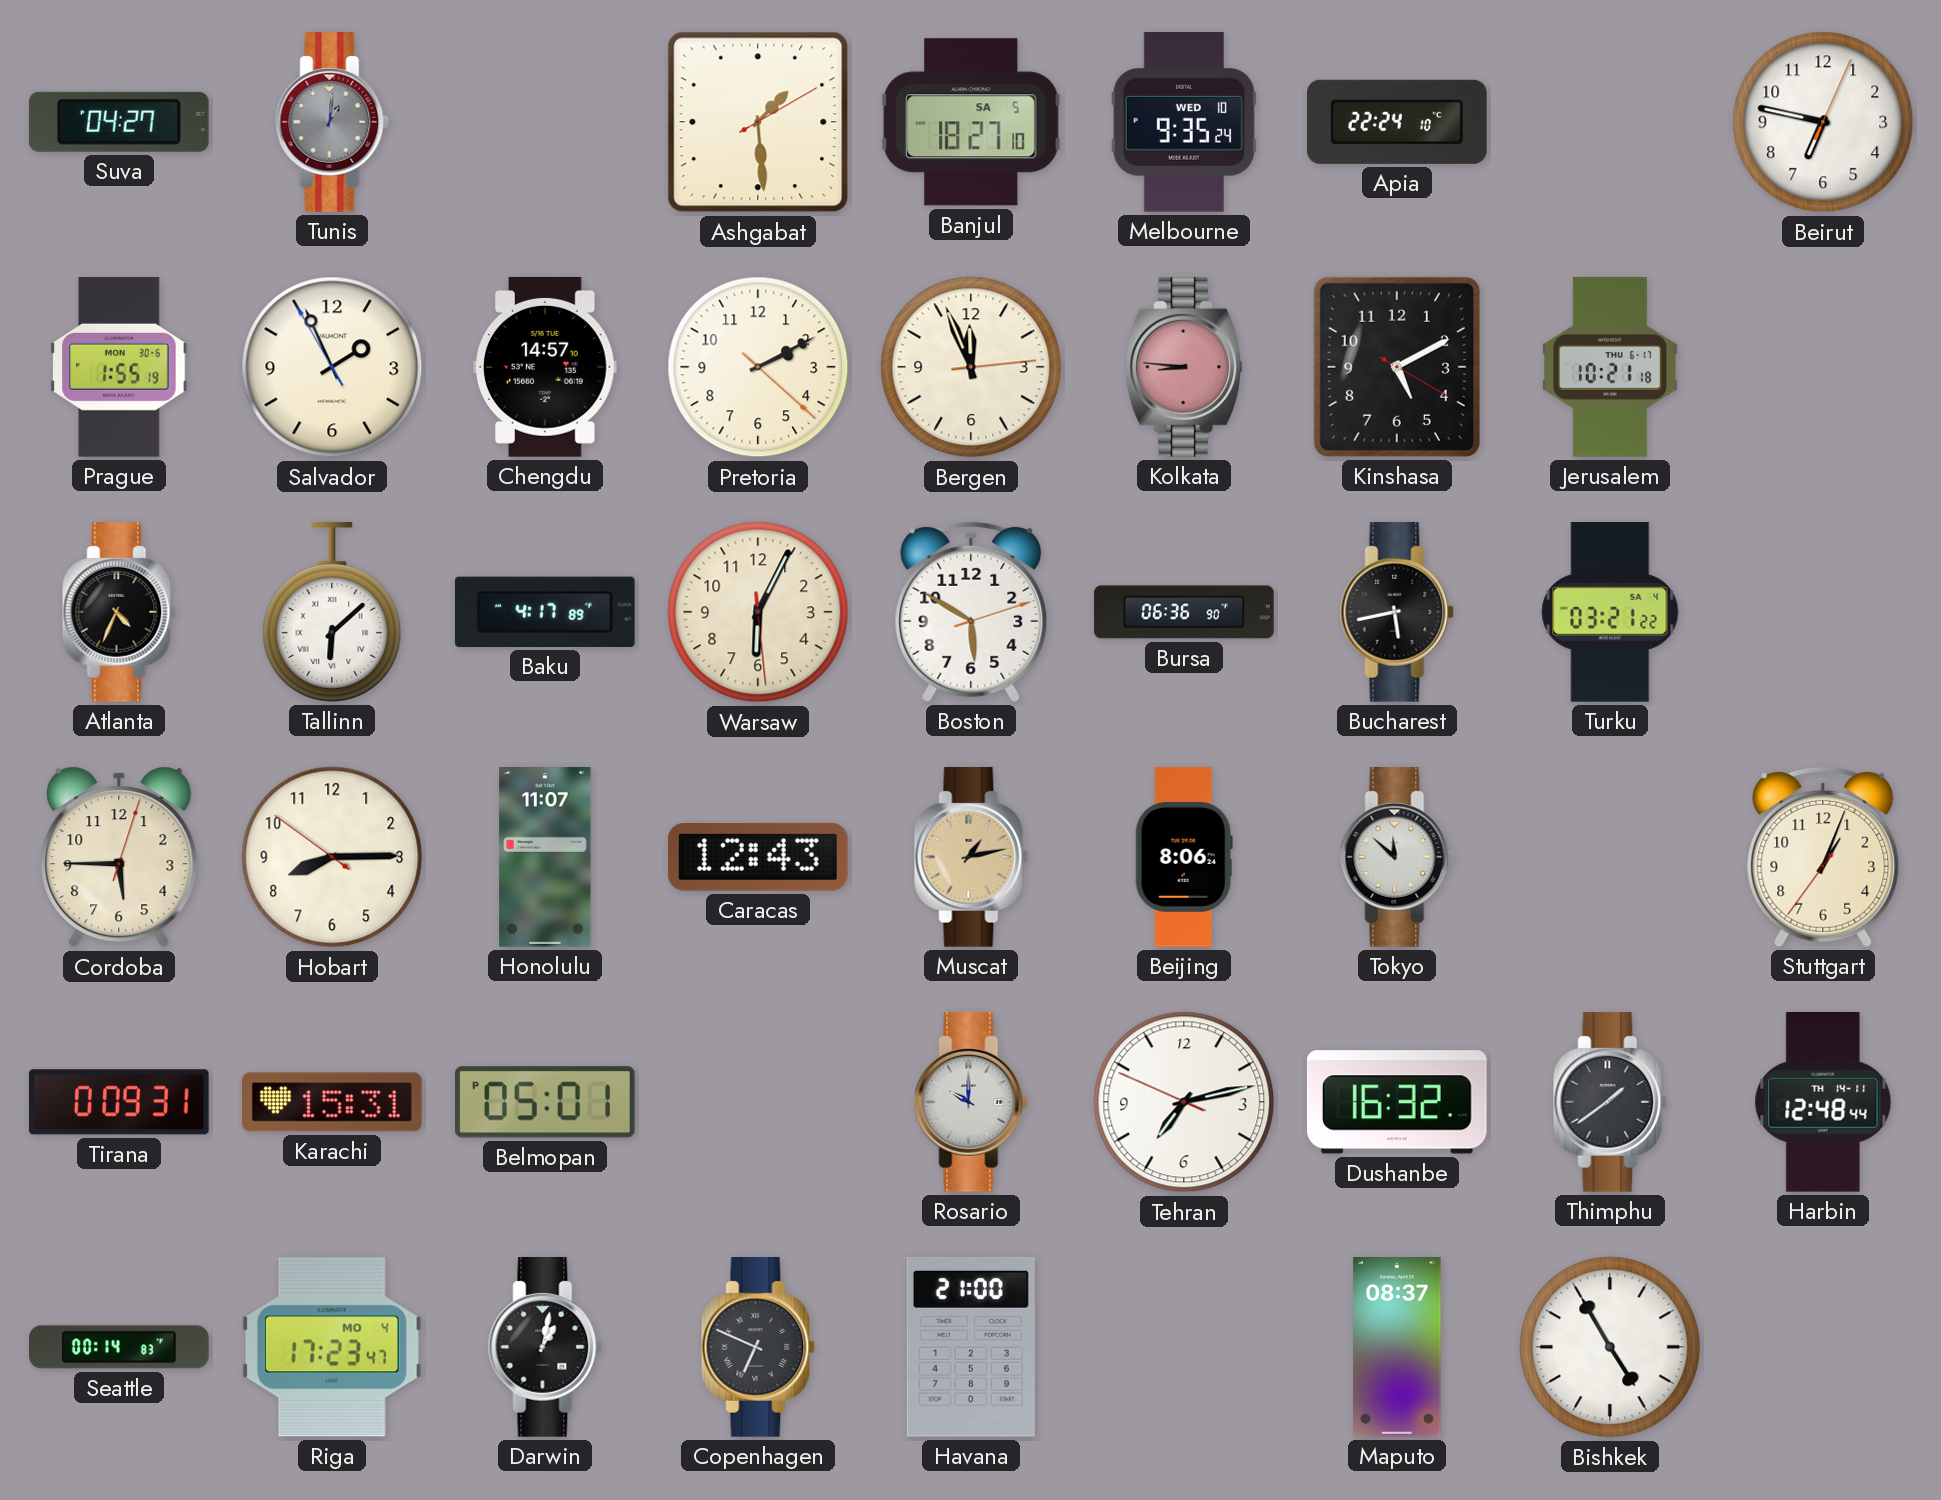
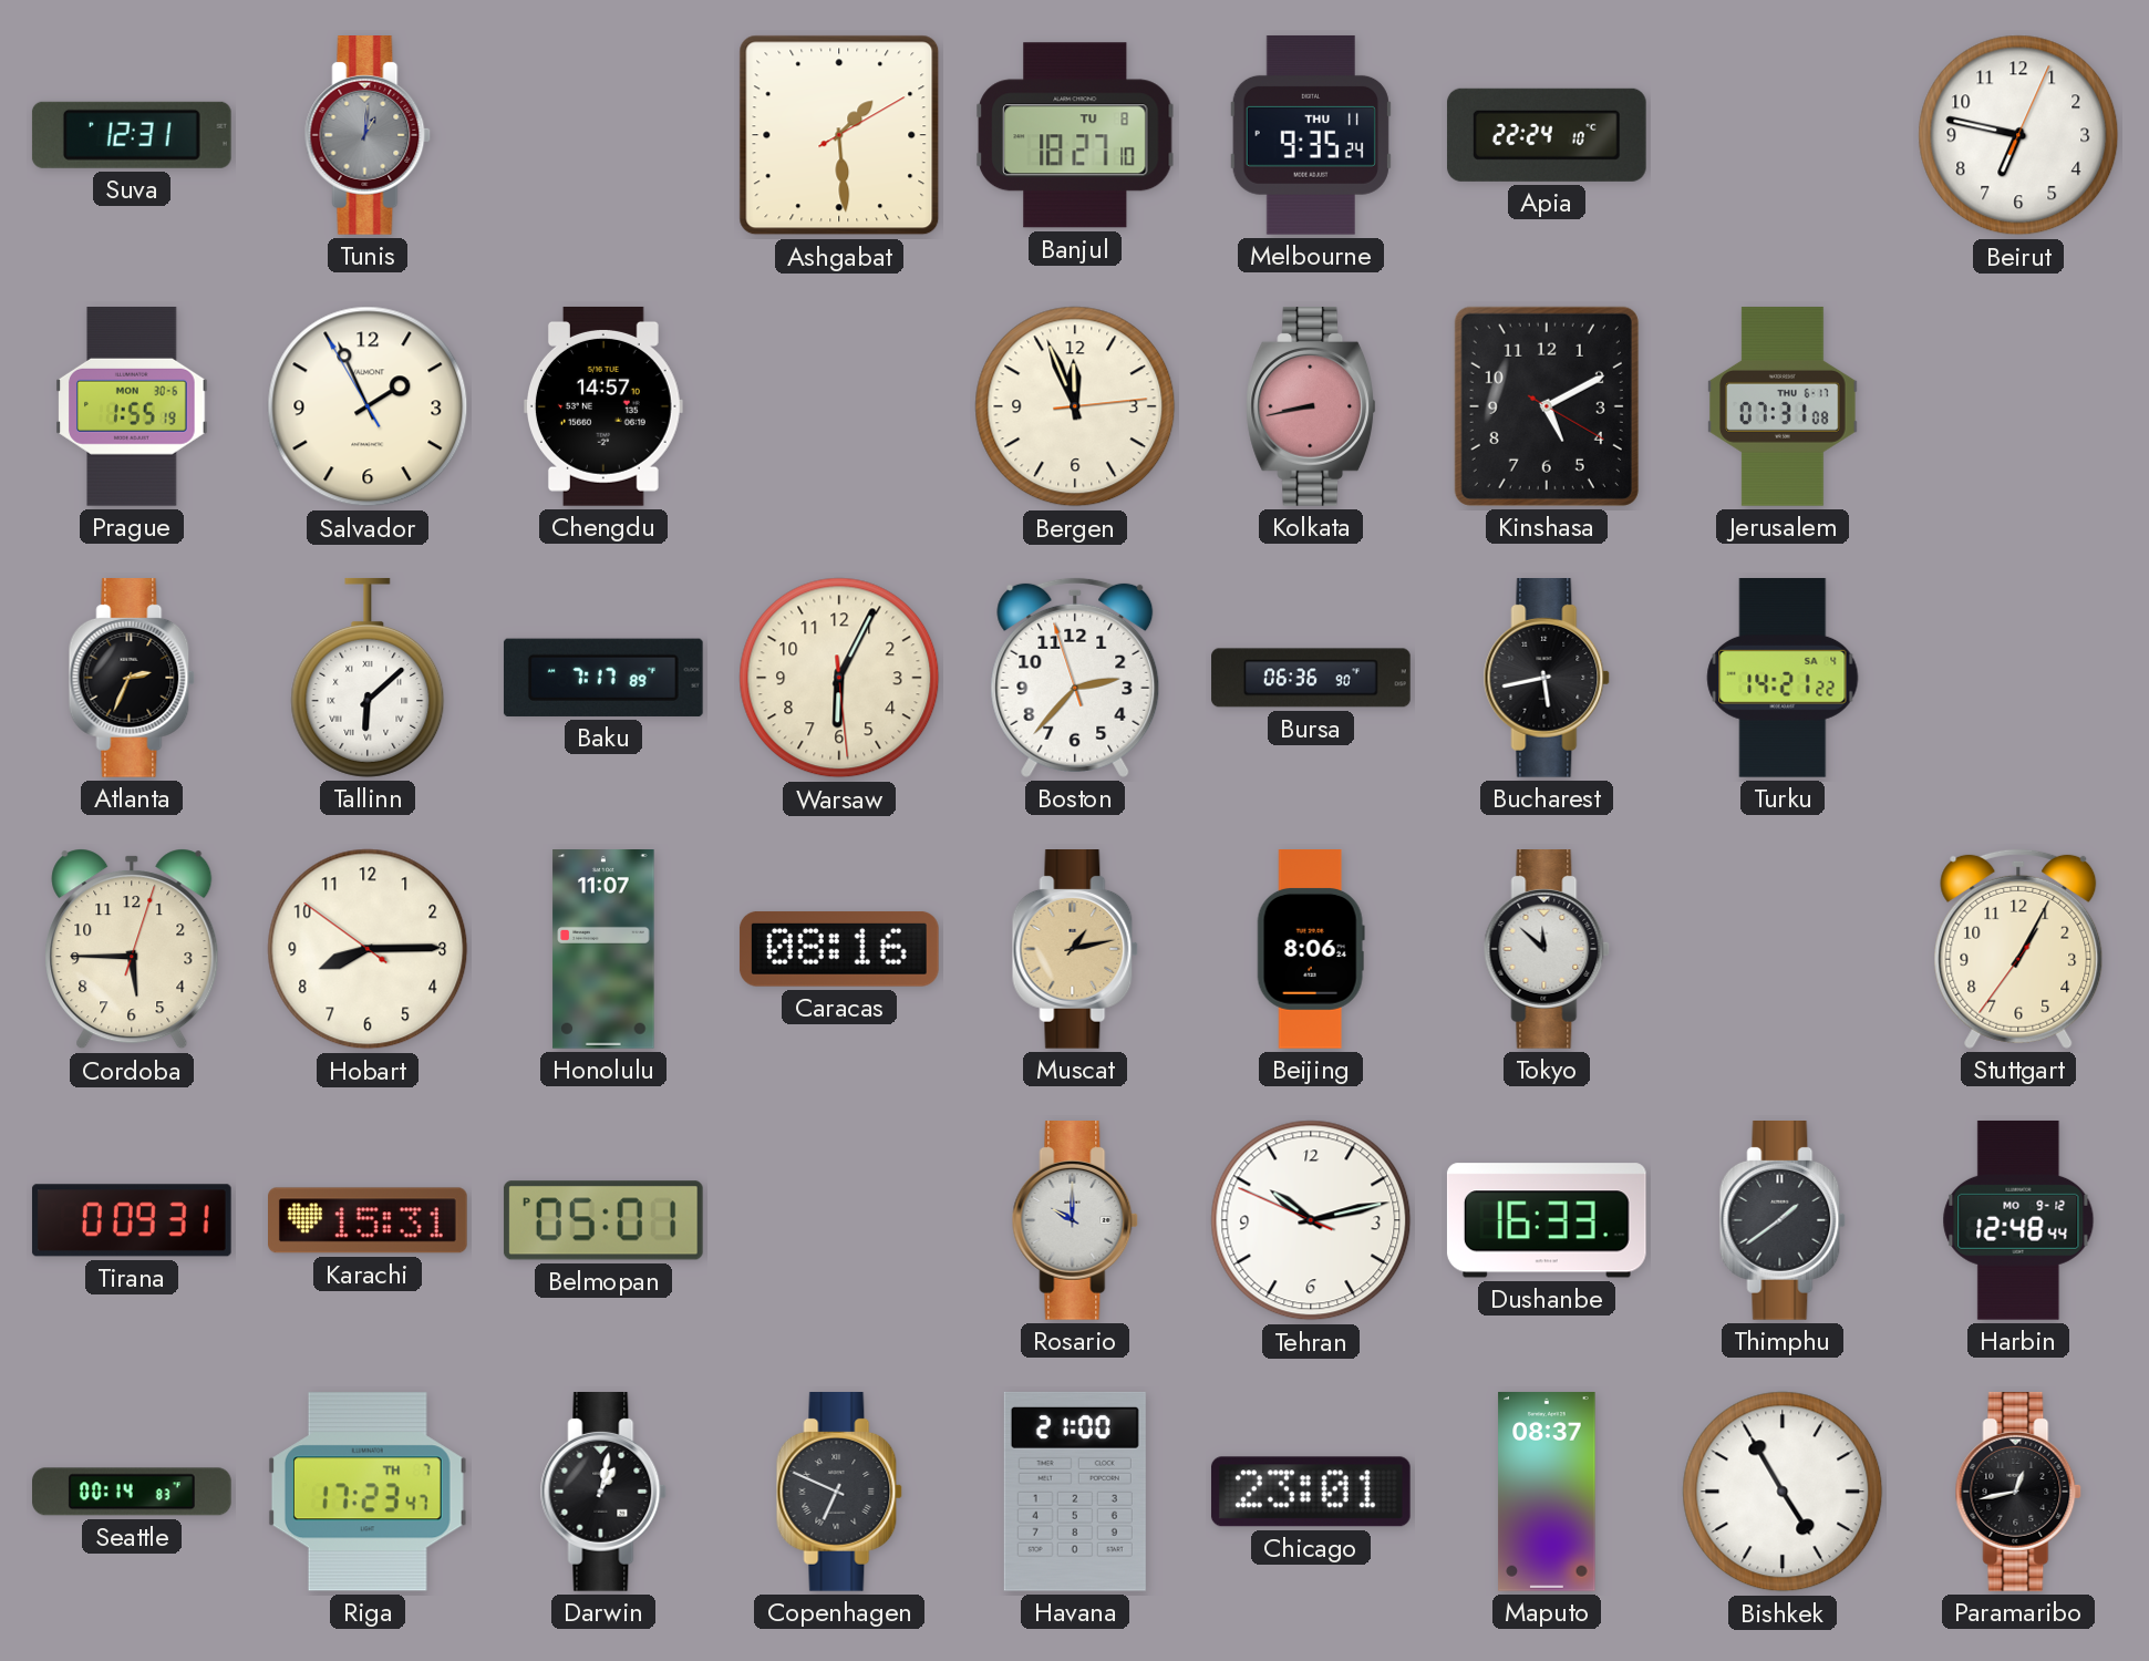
Suva: 04:27 -> 12:31 (132, 135)
Banjul date: SA 5 -> TU 8 (1075, 135)
Melbourne date: WED 10 -> THU 11 (1311, 135)
Pretoria: 2:10 -> none (758, 367)
Kolkata: 8:46 -> 8:43 (1311, 407)
Jerusalem: 10:21 -> 07:31 (1783, 406)
Atlanta: 4:34 -> 2:34 (132, 679)
Baku: 4:17 -> 7:17 (603, 678)
Boston: 5:50 -> 2:36 (1075, 678)
Turku: 03:21 -> 14:21 (1783, 679)
Caracas: 12:43 -> 08:16 (839, 949)
Stuttgart: 1:03 -> 1:04 (2018, 949)
Tehran: 7:12 -> 10:12 (1311, 1220)
Dushanbe: 16:32 -> 16:33 (1547, 1220)
Harbin date: TH 14-11 -> MO 9-12 (2018, 1220)
Riga date: MO 4 -> TH 7 (368, 1492)
Chicago: none -> 23:01 (1311, 1492)
Paramaribo: none -> 12:43 (2018, 1493)
